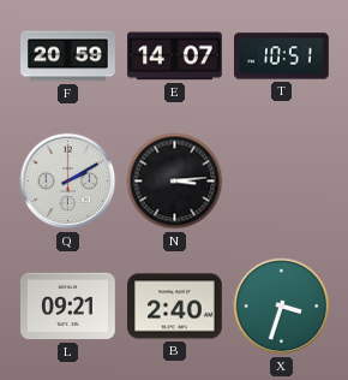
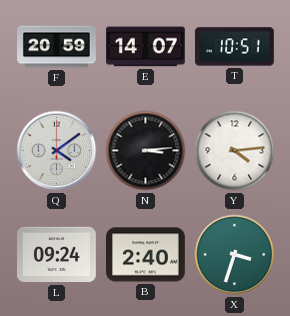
Q: 2:10 -> 4:09 (57, 151)
Y: none -> 4:14 (235, 151)
L: 09:21 -> 09:24 (57, 255)
